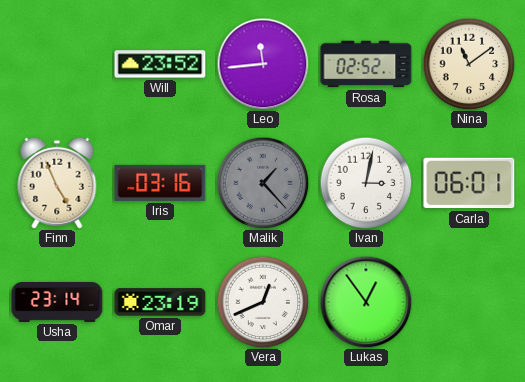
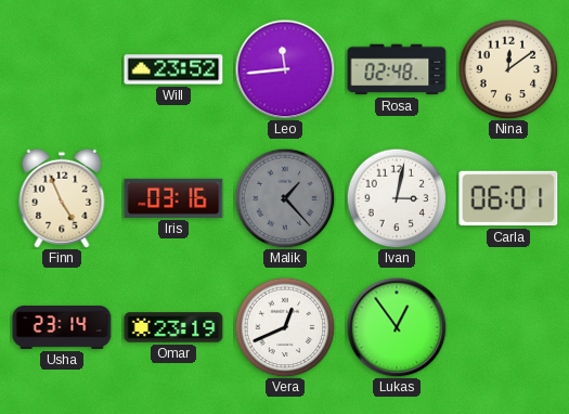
Rosa: 02:52 -> 02:48 (397, 69)
Nina: 11:09 -> 12:09 (508, 69)
